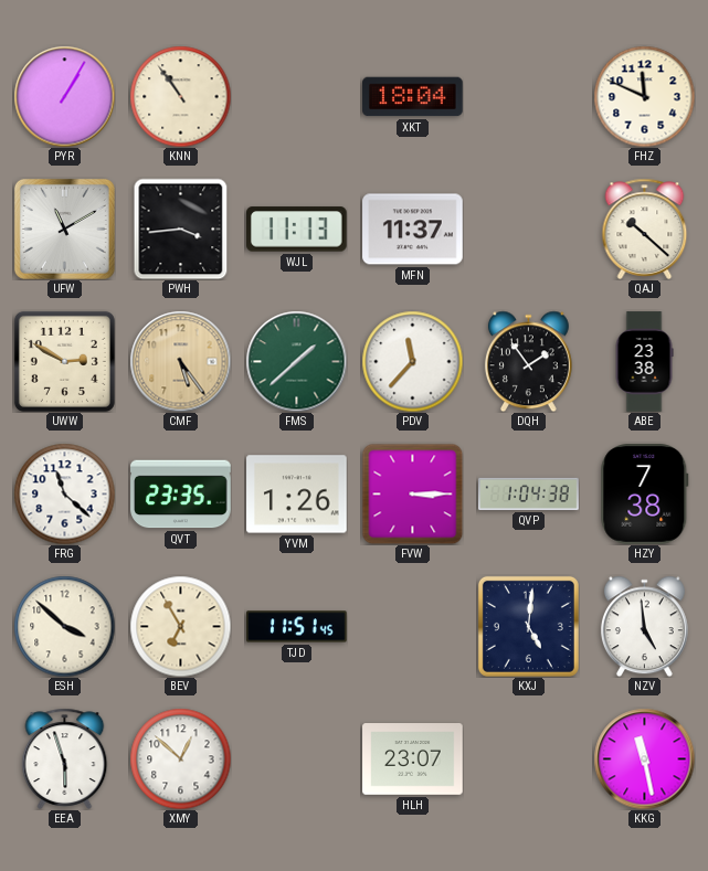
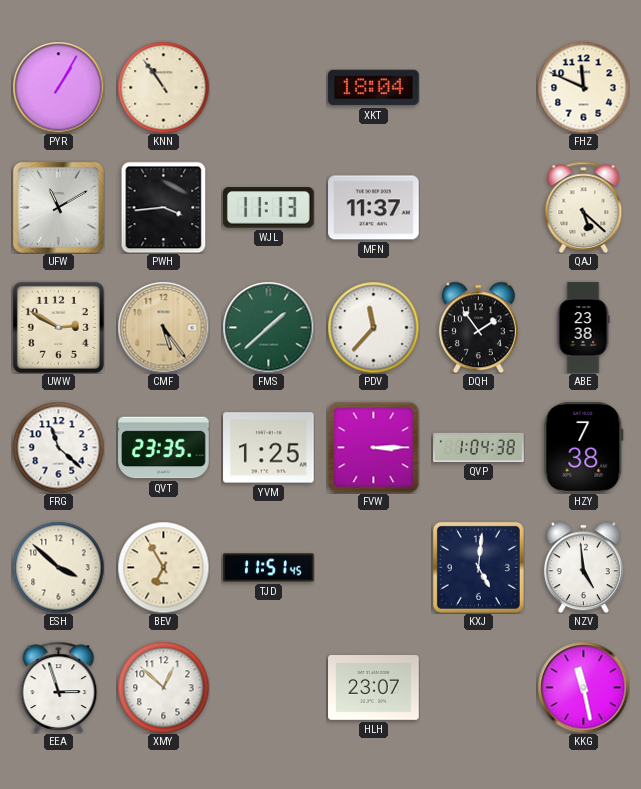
QAJ: 10:22 -> 5:22 (584, 207)
YVM: 1:26 -> 1:25 (269, 448)
EEA: 5:57 -> 2:57 (59, 687)
